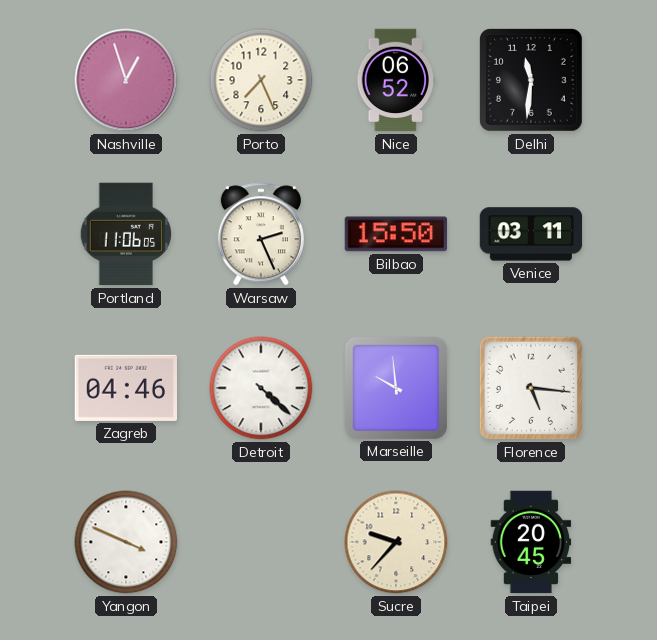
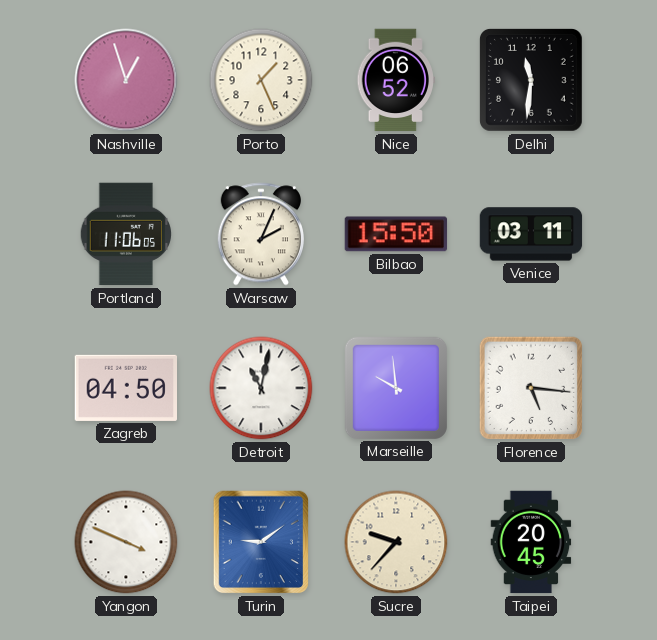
Porto: 7:26 -> 1:26 (261, 80)
Warsaw: 2:26 -> 2:04 (261, 234)
Zagreb: 04:46 -> 04:50 (126, 388)
Detroit: 4:22 -> 11:02 (261, 388)
Turin: none -> 9:09 (261, 542)
